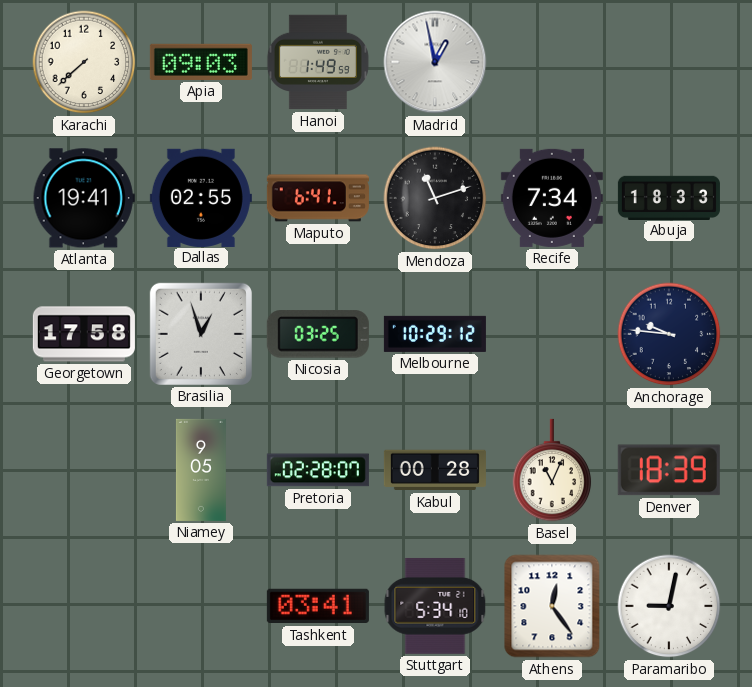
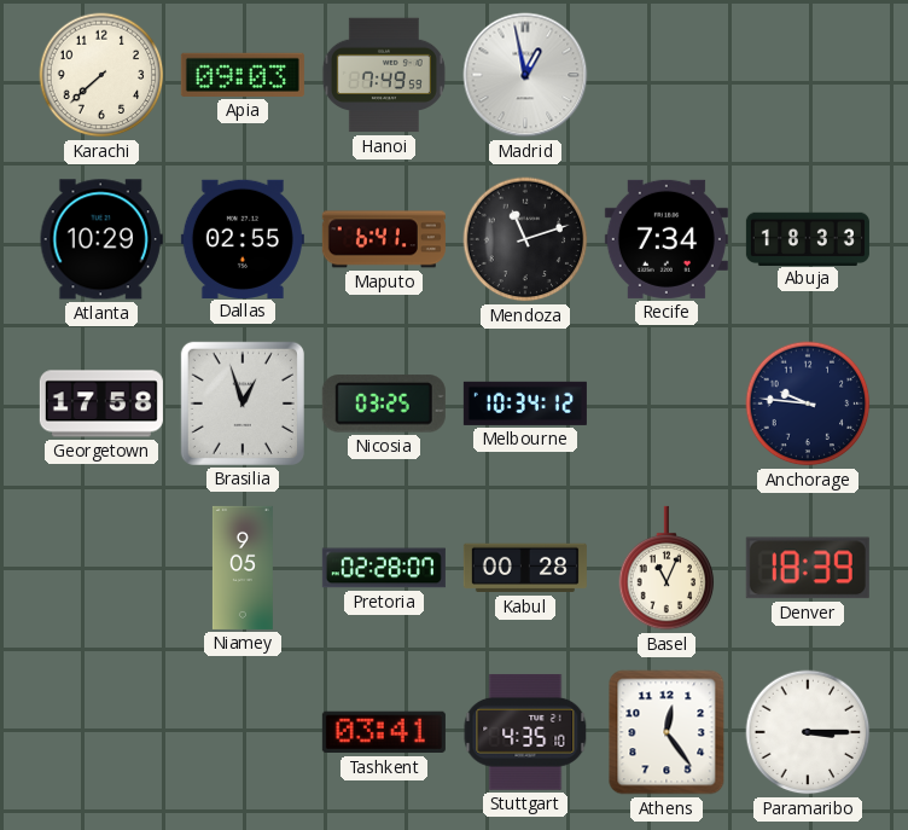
Hanoi: 1:49 -> 7:49 (384, 75)
Atlanta: 19:41 -> 10:29 (101, 239)
Melbourne: 10:29 -> 10:34 (525, 404)
Stuttgart: 5:34 -> 4:35 (525, 732)
Paramaribo: 9:02 -> 3:15 (808, 732)
